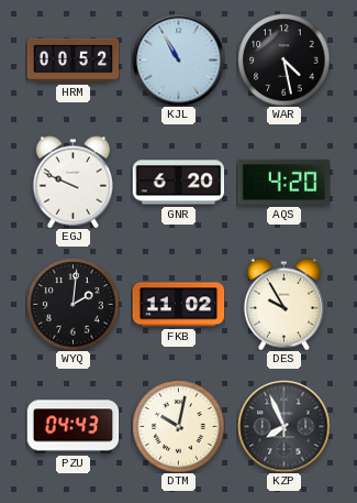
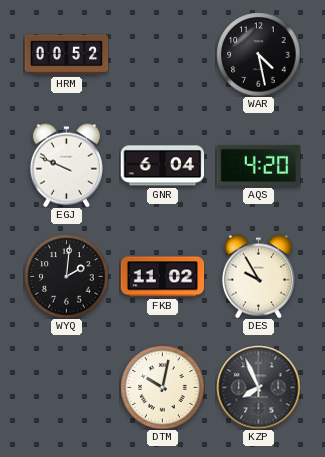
KJL: 10:55 -> none (178, 59)
GNR: 6:20 -> 6:04 (162, 166)
PZU: 04:43 -> none (72, 427)
